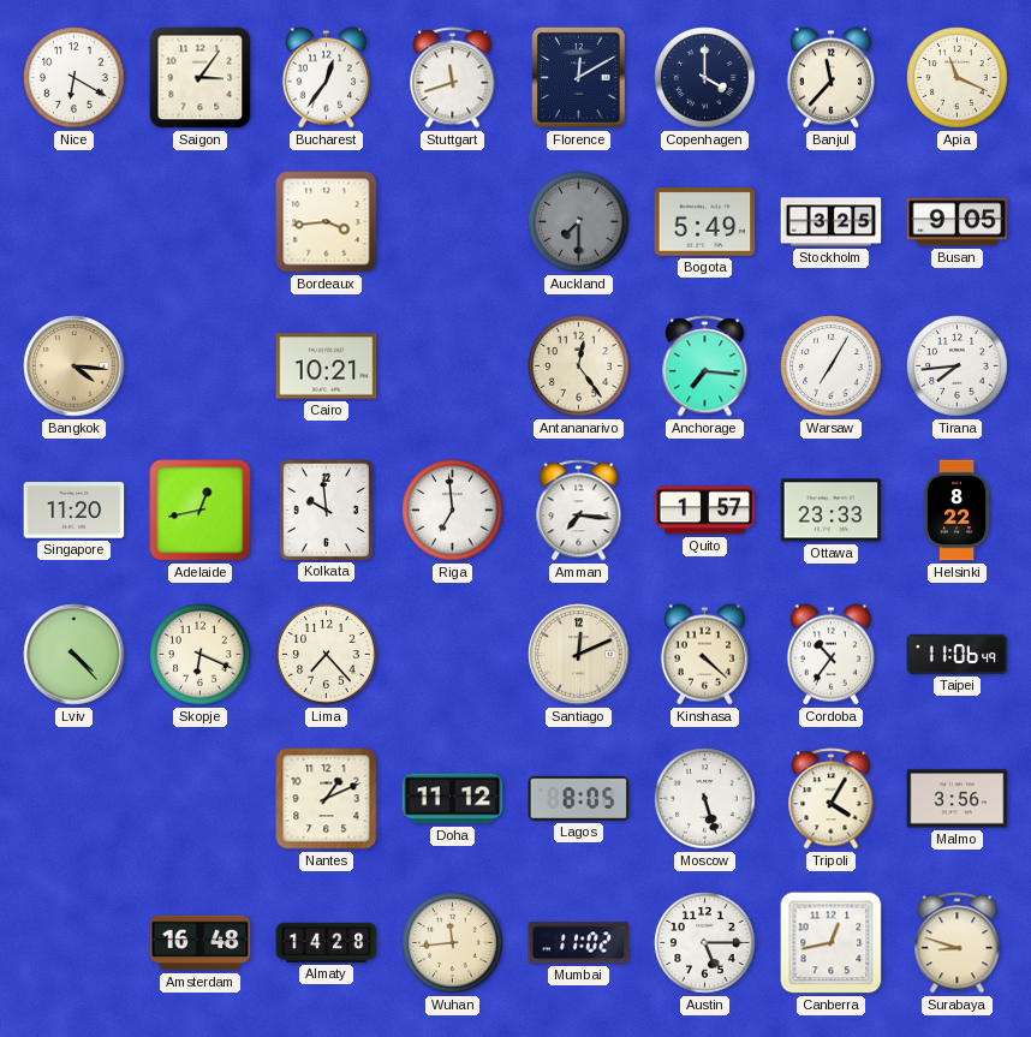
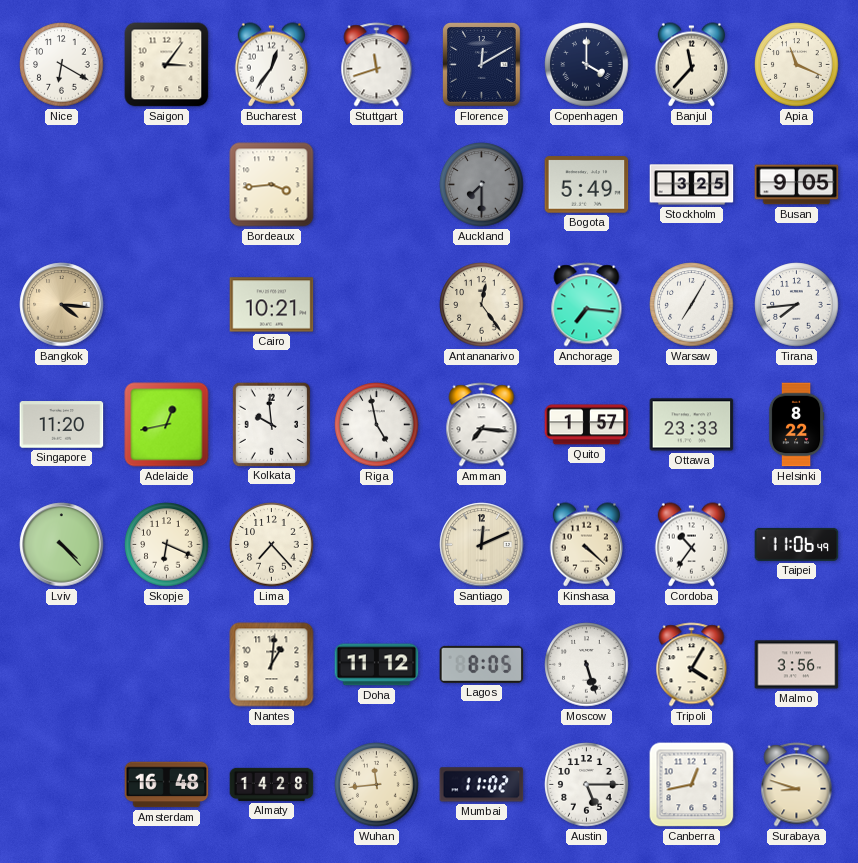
Riga: 6:59 -> 4:58 (377, 425)
Nantes: 1:11 -> 1:01 (272, 665)
